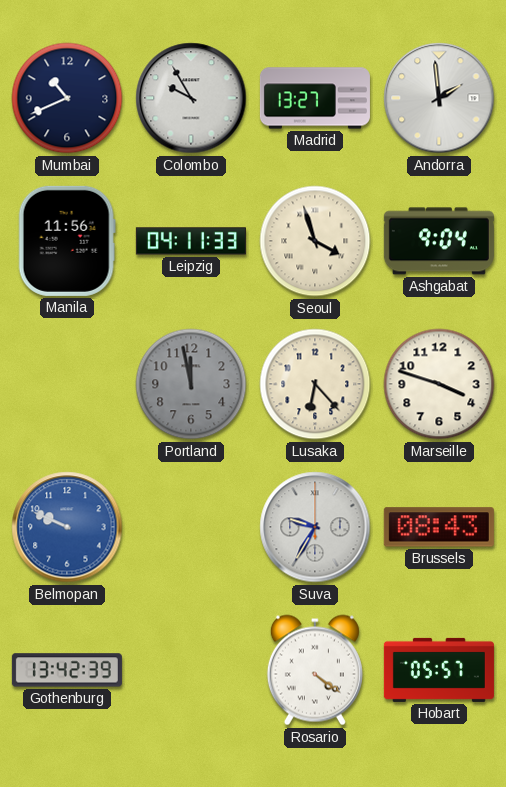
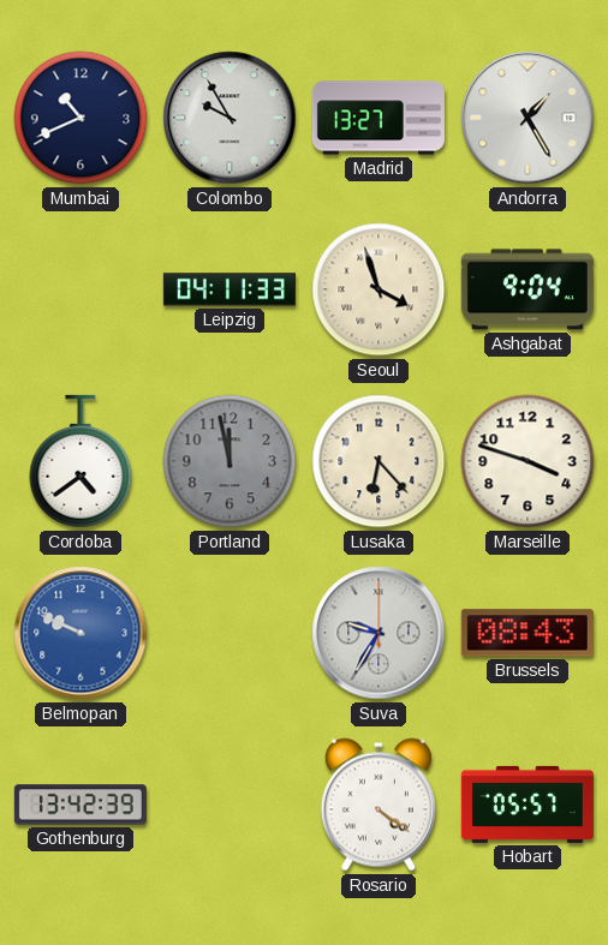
Andorra: 1:59 -> 1:25 (527, 118)
Manila: 11:56 -> none (67, 241)
Cordoba: none -> 4:39 (81, 461)
